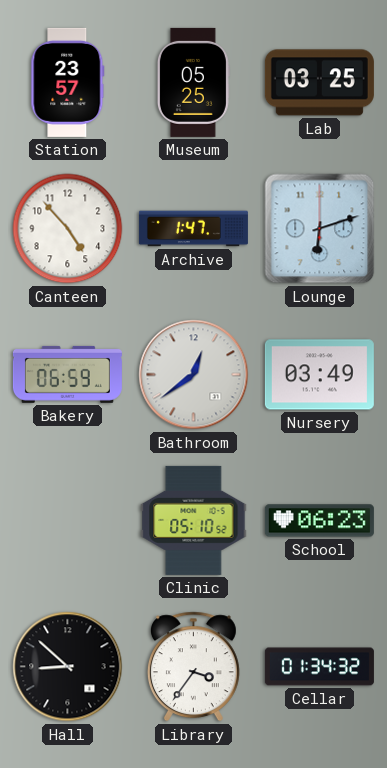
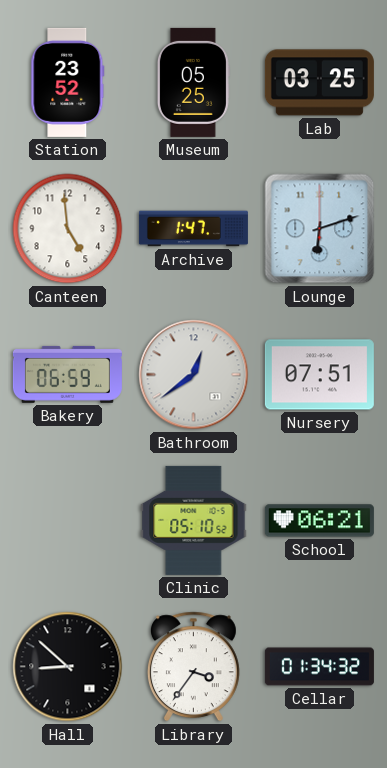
Station: 23:57 -> 23:52 (68, 82)
Canteen: 4:53 -> 4:59 (68, 229)
Nursery: 03:49 -> 07:51 (319, 375)
School: 06:23 -> 06:21 (319, 521)
